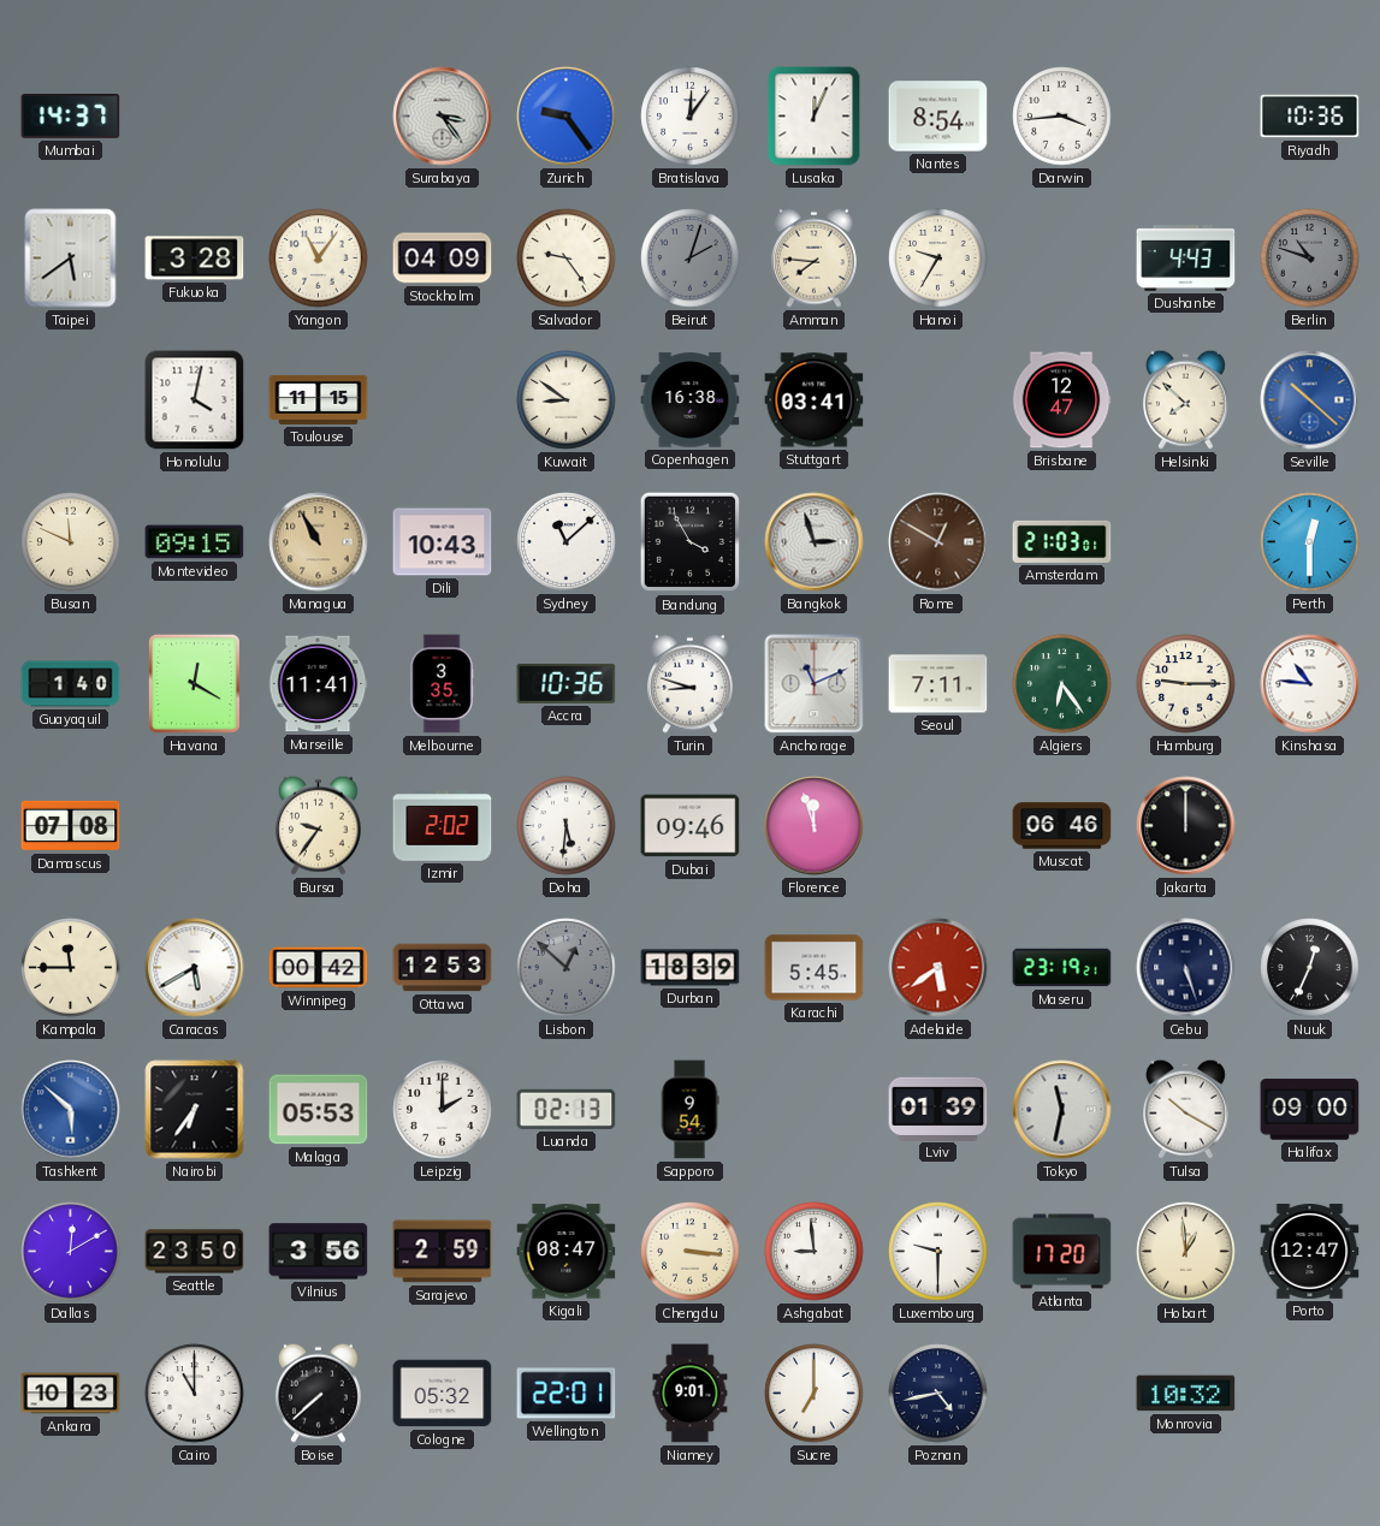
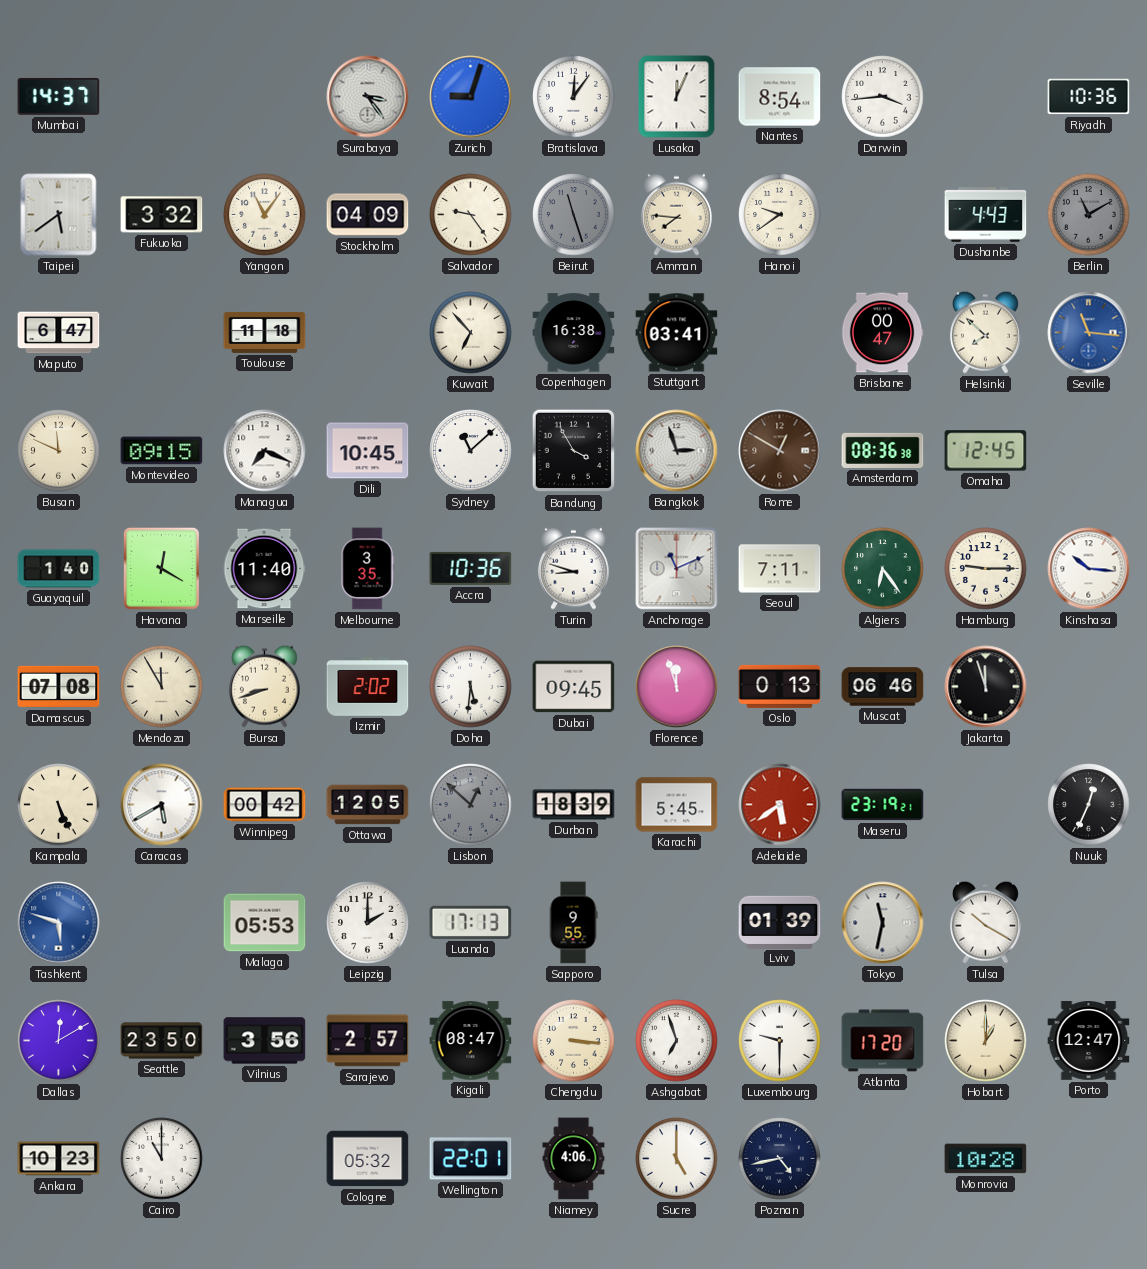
Zurich: 9:24 -> 9:03 (471, 97)
Fukuoka: 3:28 -> 3:32 (162, 215)
Beirut: 2:03 -> 11:27 (574, 215)
Hanoi: 9:35 -> 9:39 (780, 215)
Berlin: 10:48 -> 11:10 (1089, 215)
Maputo: none -> 6:47 (59, 333)
Honolulu: 4:02 -> none (195, 400)
Toulouse: 11:15 -> 11:18 (265, 332)
Kuwait: 8:51 -> 6:53 (471, 333)
Brisbane: 12:47 -> 00:47 (882, 333)
Seville: 10:22 -> 11:16 (1089, 333)
Managua: 10:55 -> 7:19 (265, 451)
Managua dial: champagne -> white (265, 451)
Dili: 10:43 -> 10:45 (368, 451)
Amsterdam: 21:03 -> 08:36 (883, 450)
Omaha: none -> 12:45 (986, 451)
Perth: 12:30 -> none (1310, 542)
Marseille: 11:41 -> 11:40 (264, 569)
Kinshasa: 10:46 -> 10:16 (1089, 569)
Mendoza: none -> 11:55 (162, 687)
Bursa: 9:36 -> 8:42 (264, 686)
Dubai: 09:46 -> 09:45 (574, 687)
Oslo: none -> 0:13 (780, 686)
Jakarta: 12:00 -> 11:57 (986, 687)
Kampala: 11:45 -> 5:26 (59, 805)
Ottawa: 12:53 -> 12:05 (368, 805)
Cebu: 5:27 -> none (1186, 968)
Tashkent: 5:52 -> 5:48 (59, 923)
Nairobi: 6:36 -> none (195, 1110)
Luanda: 02:13 -> 17:13 (471, 922)
Sapporo: 9:54 -> 9:55 (573, 923)
Halifax: 09:00 -> none (1310, 1110)
Sarajevo: 2:59 -> 2:57 (368, 1041)
Ashgabat: 8:59 -> 6:57 (677, 1041)
Hobart: 12:59 -> 1:00 (986, 1041)
Boise: 7:38 -> none (318, 1393)
Niamey: 9:01 -> 4:06 (574, 1159)
Sucre: 7:00 -> 5:00 (677, 1159)
Monrovia: 10:32 -> 10:28 (986, 1159)
